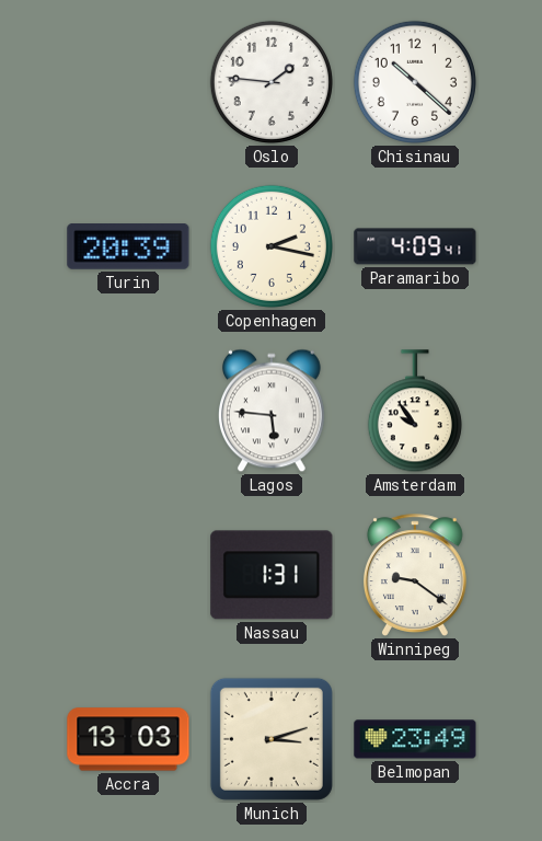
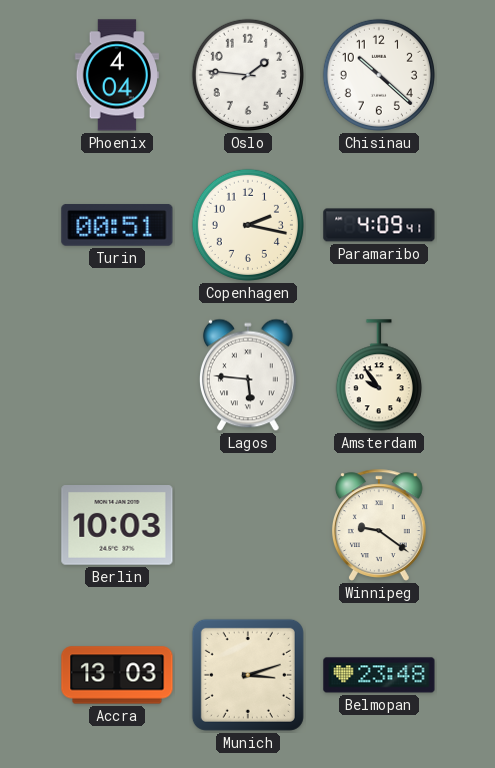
Phoenix: none -> 4:04 (117, 75)
Turin: 20:39 -> 00:51 (117, 226)
Berlin: none -> 10:03 (117, 525)
Nassau: 1:31 -> none (272, 575)
Belmopan: 23:49 -> 23:48 (379, 675)
